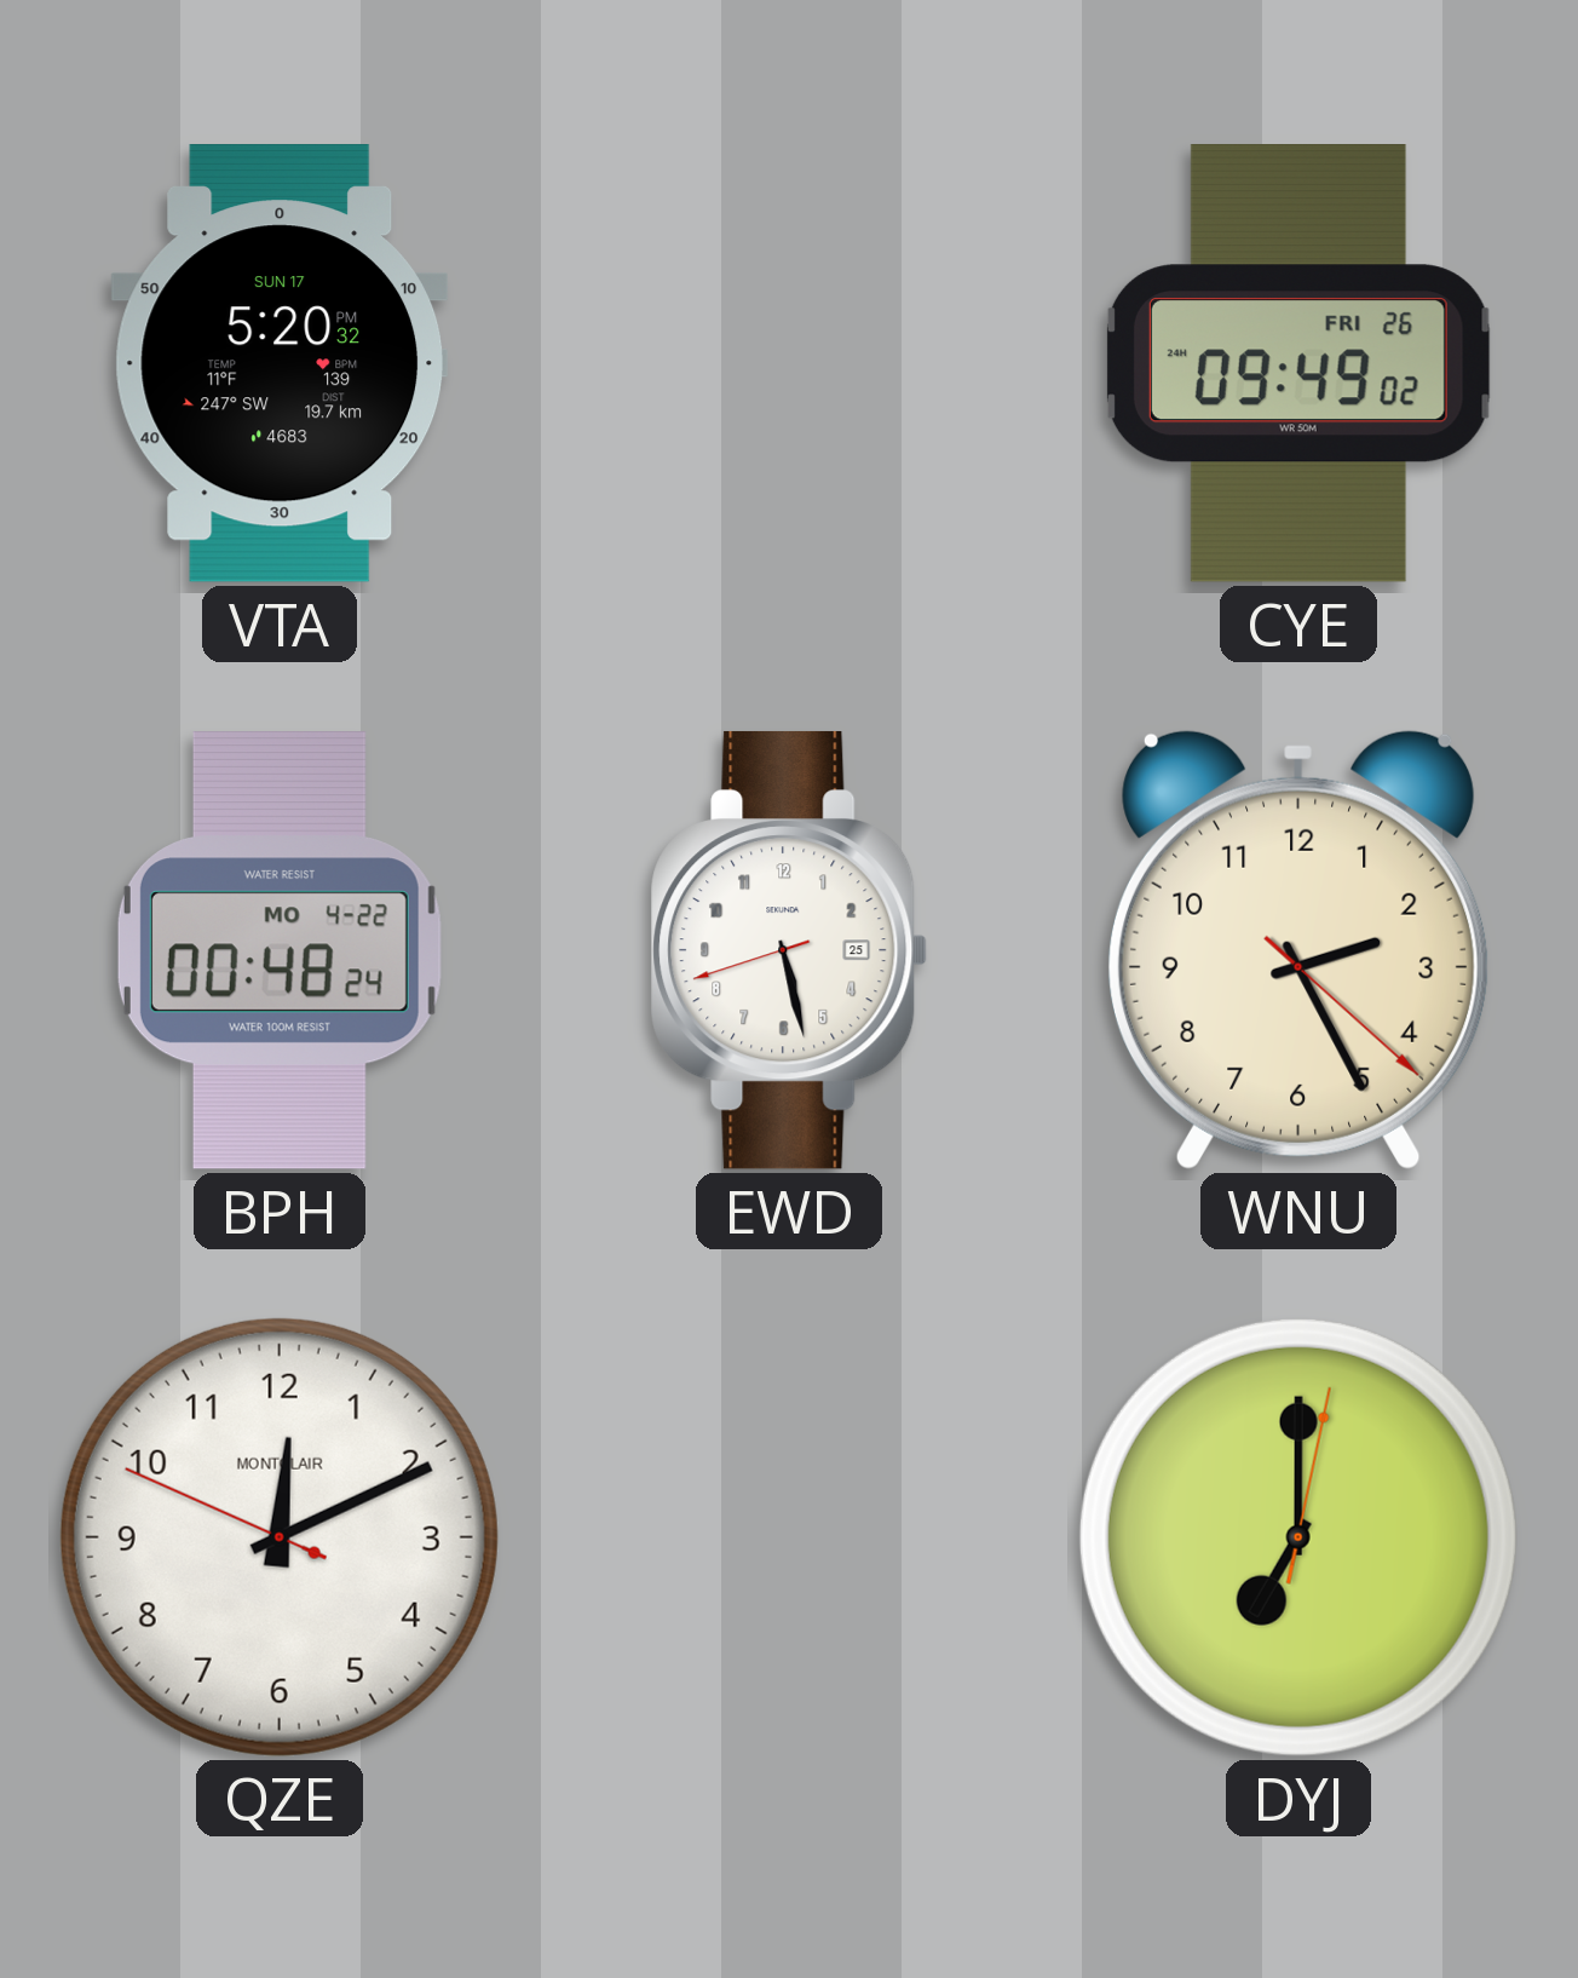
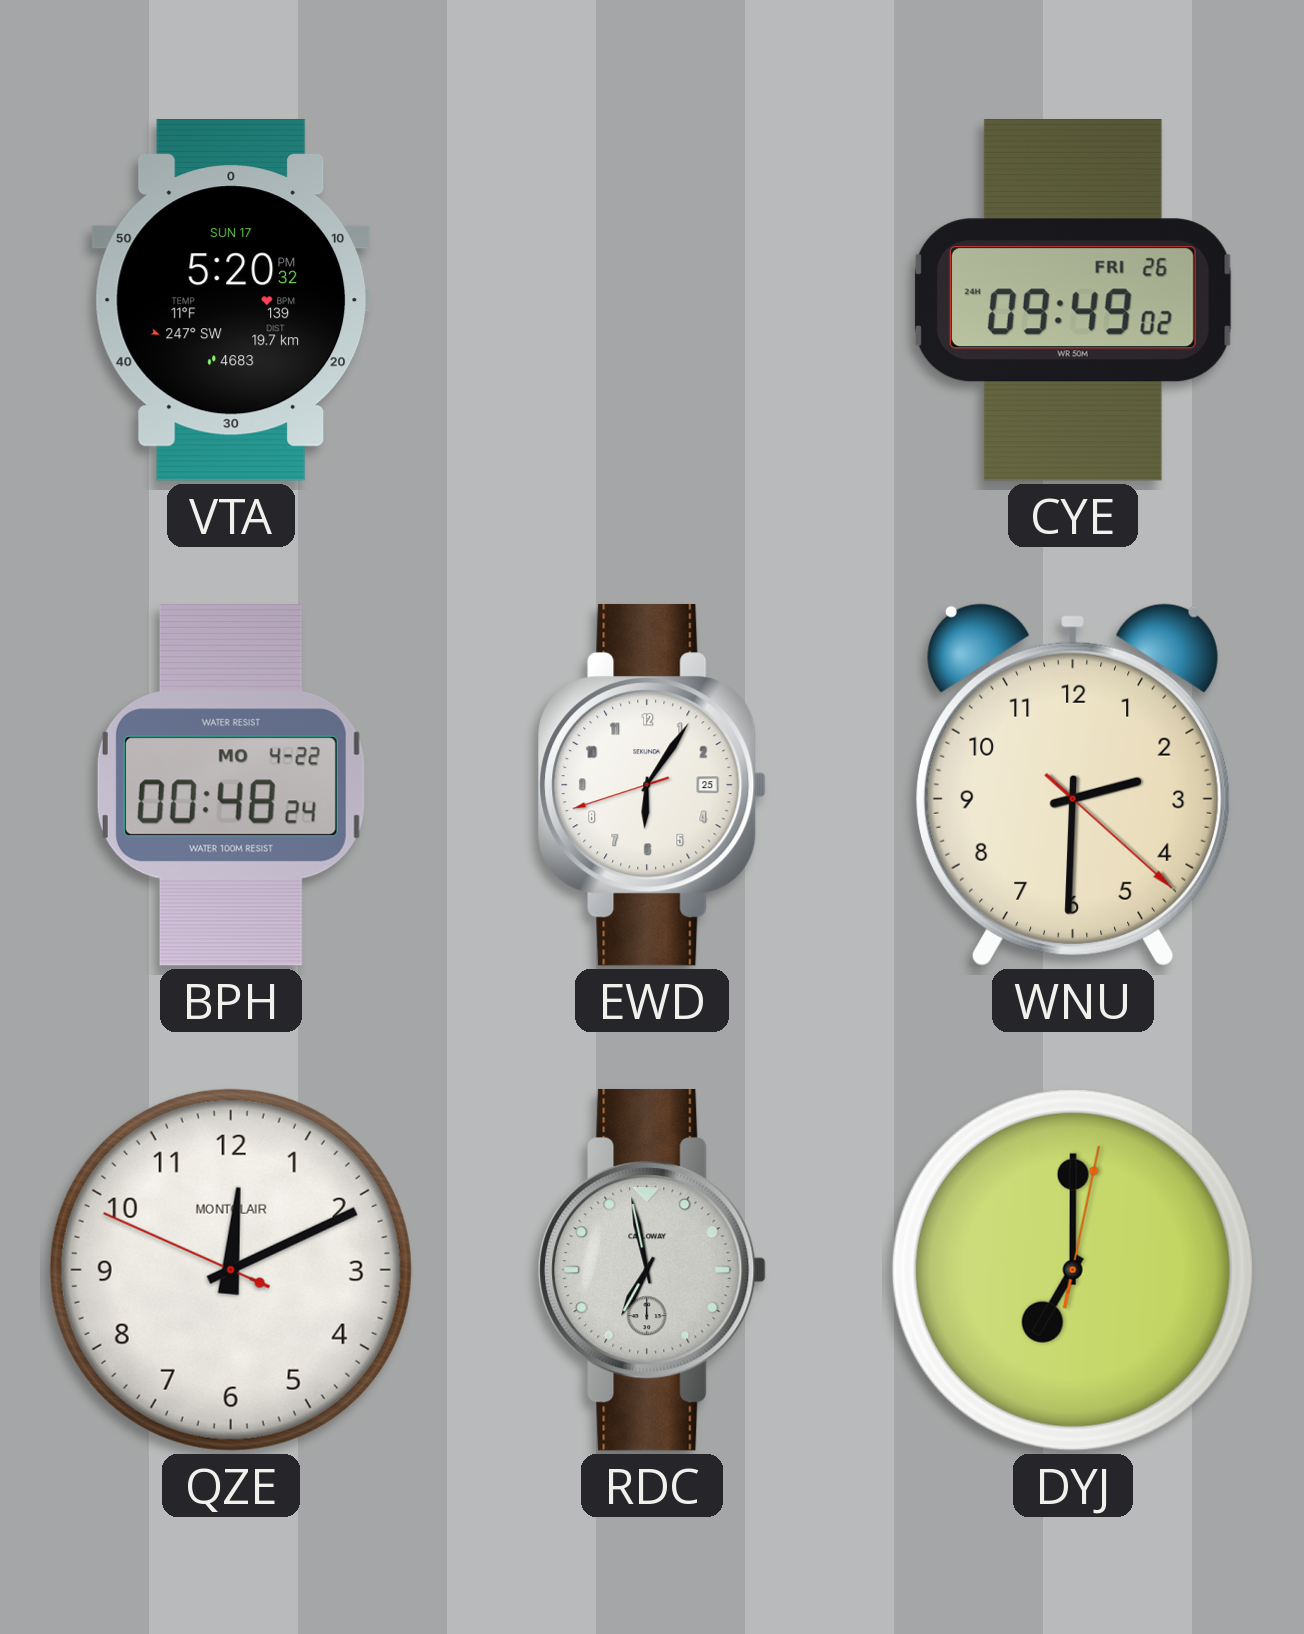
EWD: 5:27 -> 6:05 (652, 785)
WNU: 2:25 -> 2:30 (1073, 785)
RDC: none -> 6:58 (652, 1270)
